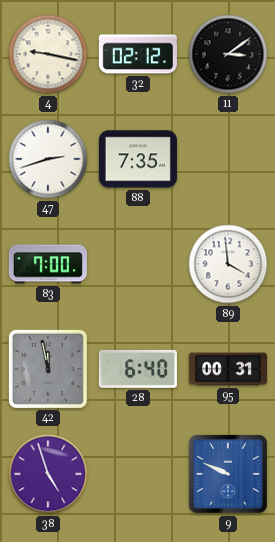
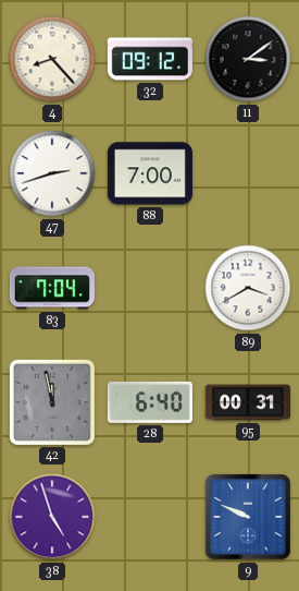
4: 9:17 -> 8:23 (52, 59)
32: 02:12 -> 09:12 (150, 59)
88: 7:35 -> 7:00 (150, 173)
83: 7:00 -> 7:04 (52, 288)
89: 3:59 -> 3:40 (248, 288)
